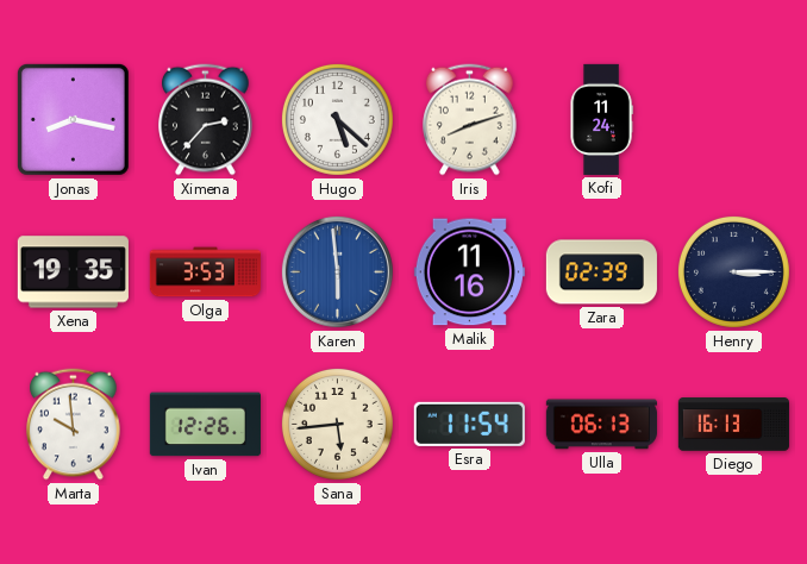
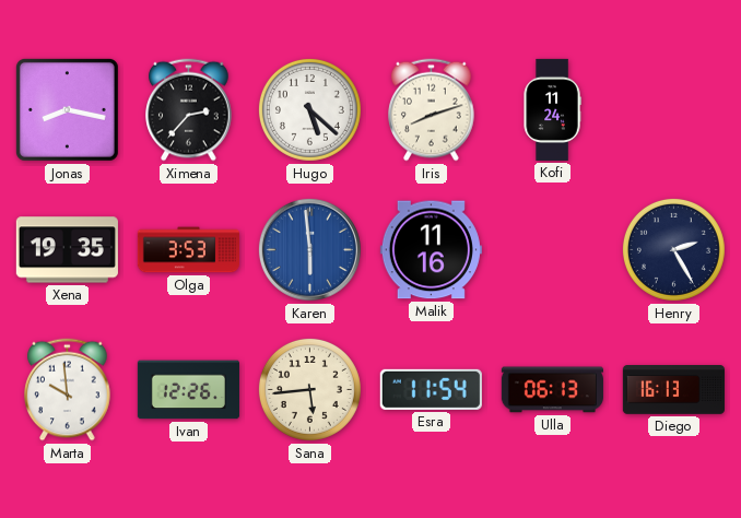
Zara: 02:39 -> none (601, 272)
Henry: 3:15 -> 2:25 (673, 249)
